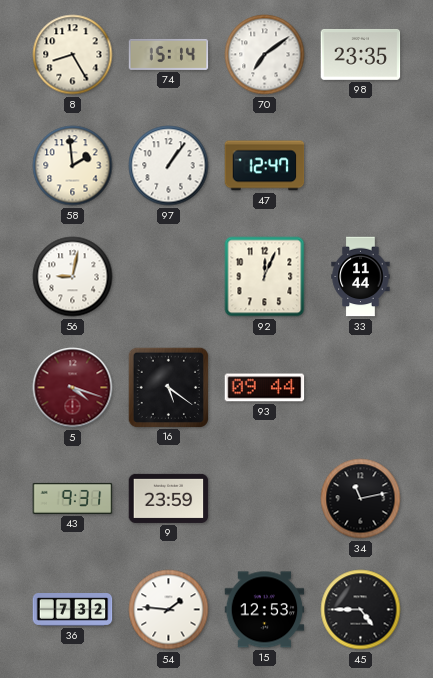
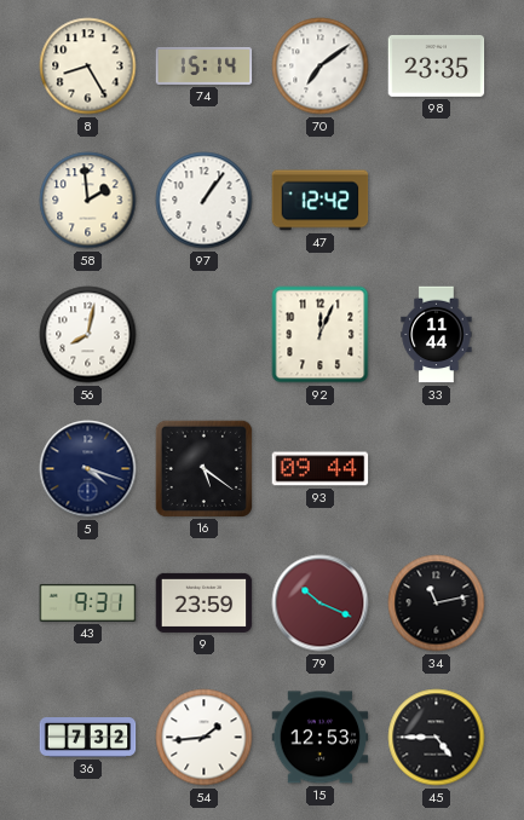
47: 12:47 -> 12:42 (321, 201)
56: 9:02 -> 8:02 (88, 335)
5 dial: burgundy -> navy (88, 469)
79: none -> 10:19 (321, 604)
54: 1:46 -> 1:44 (205, 738)
